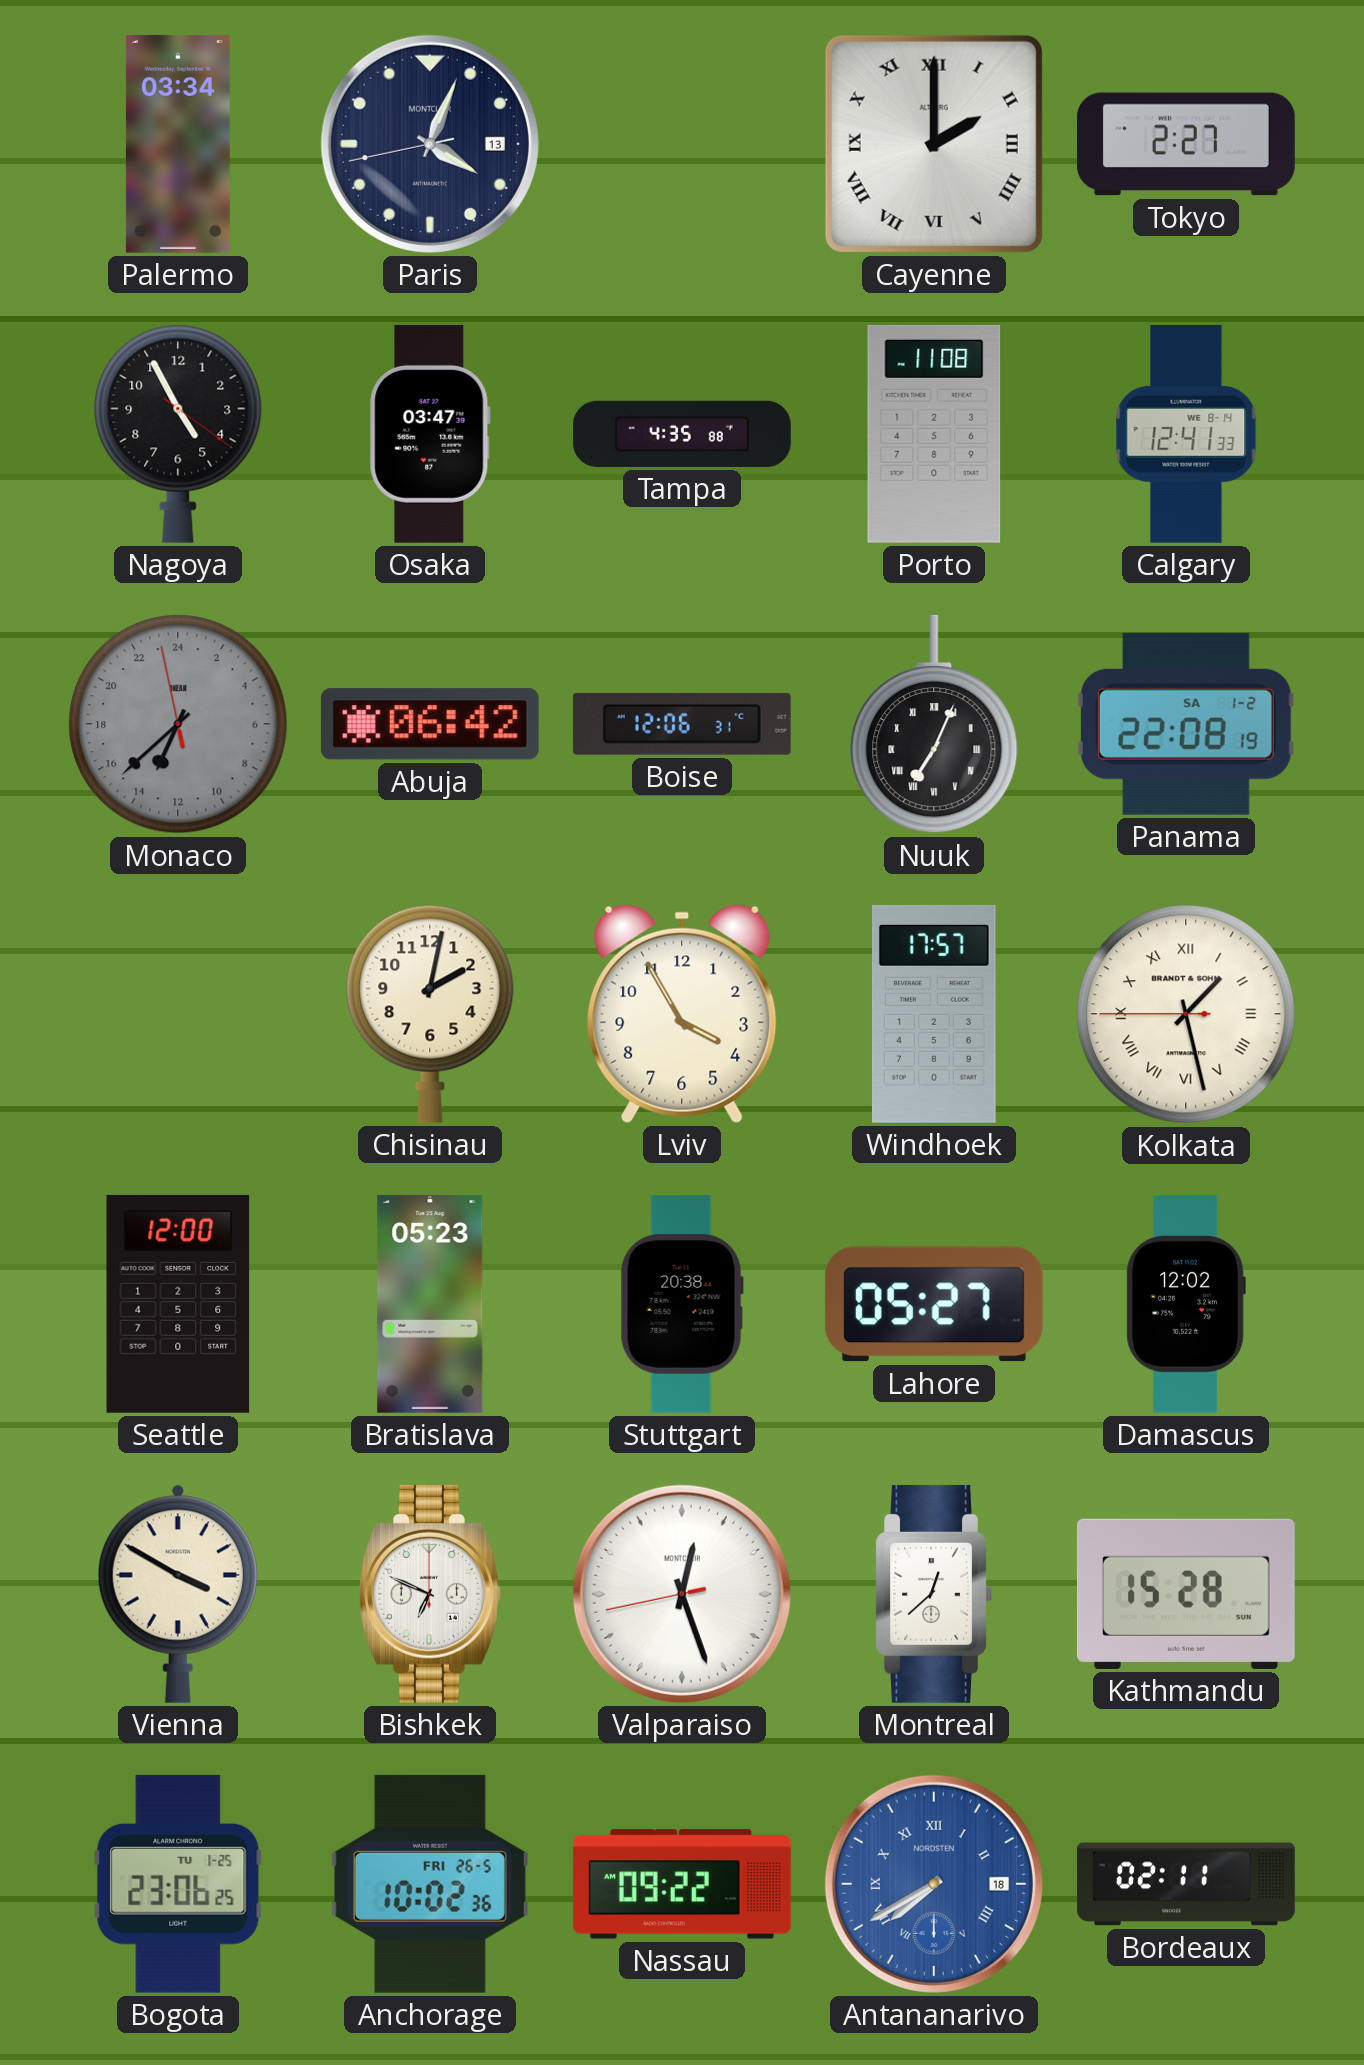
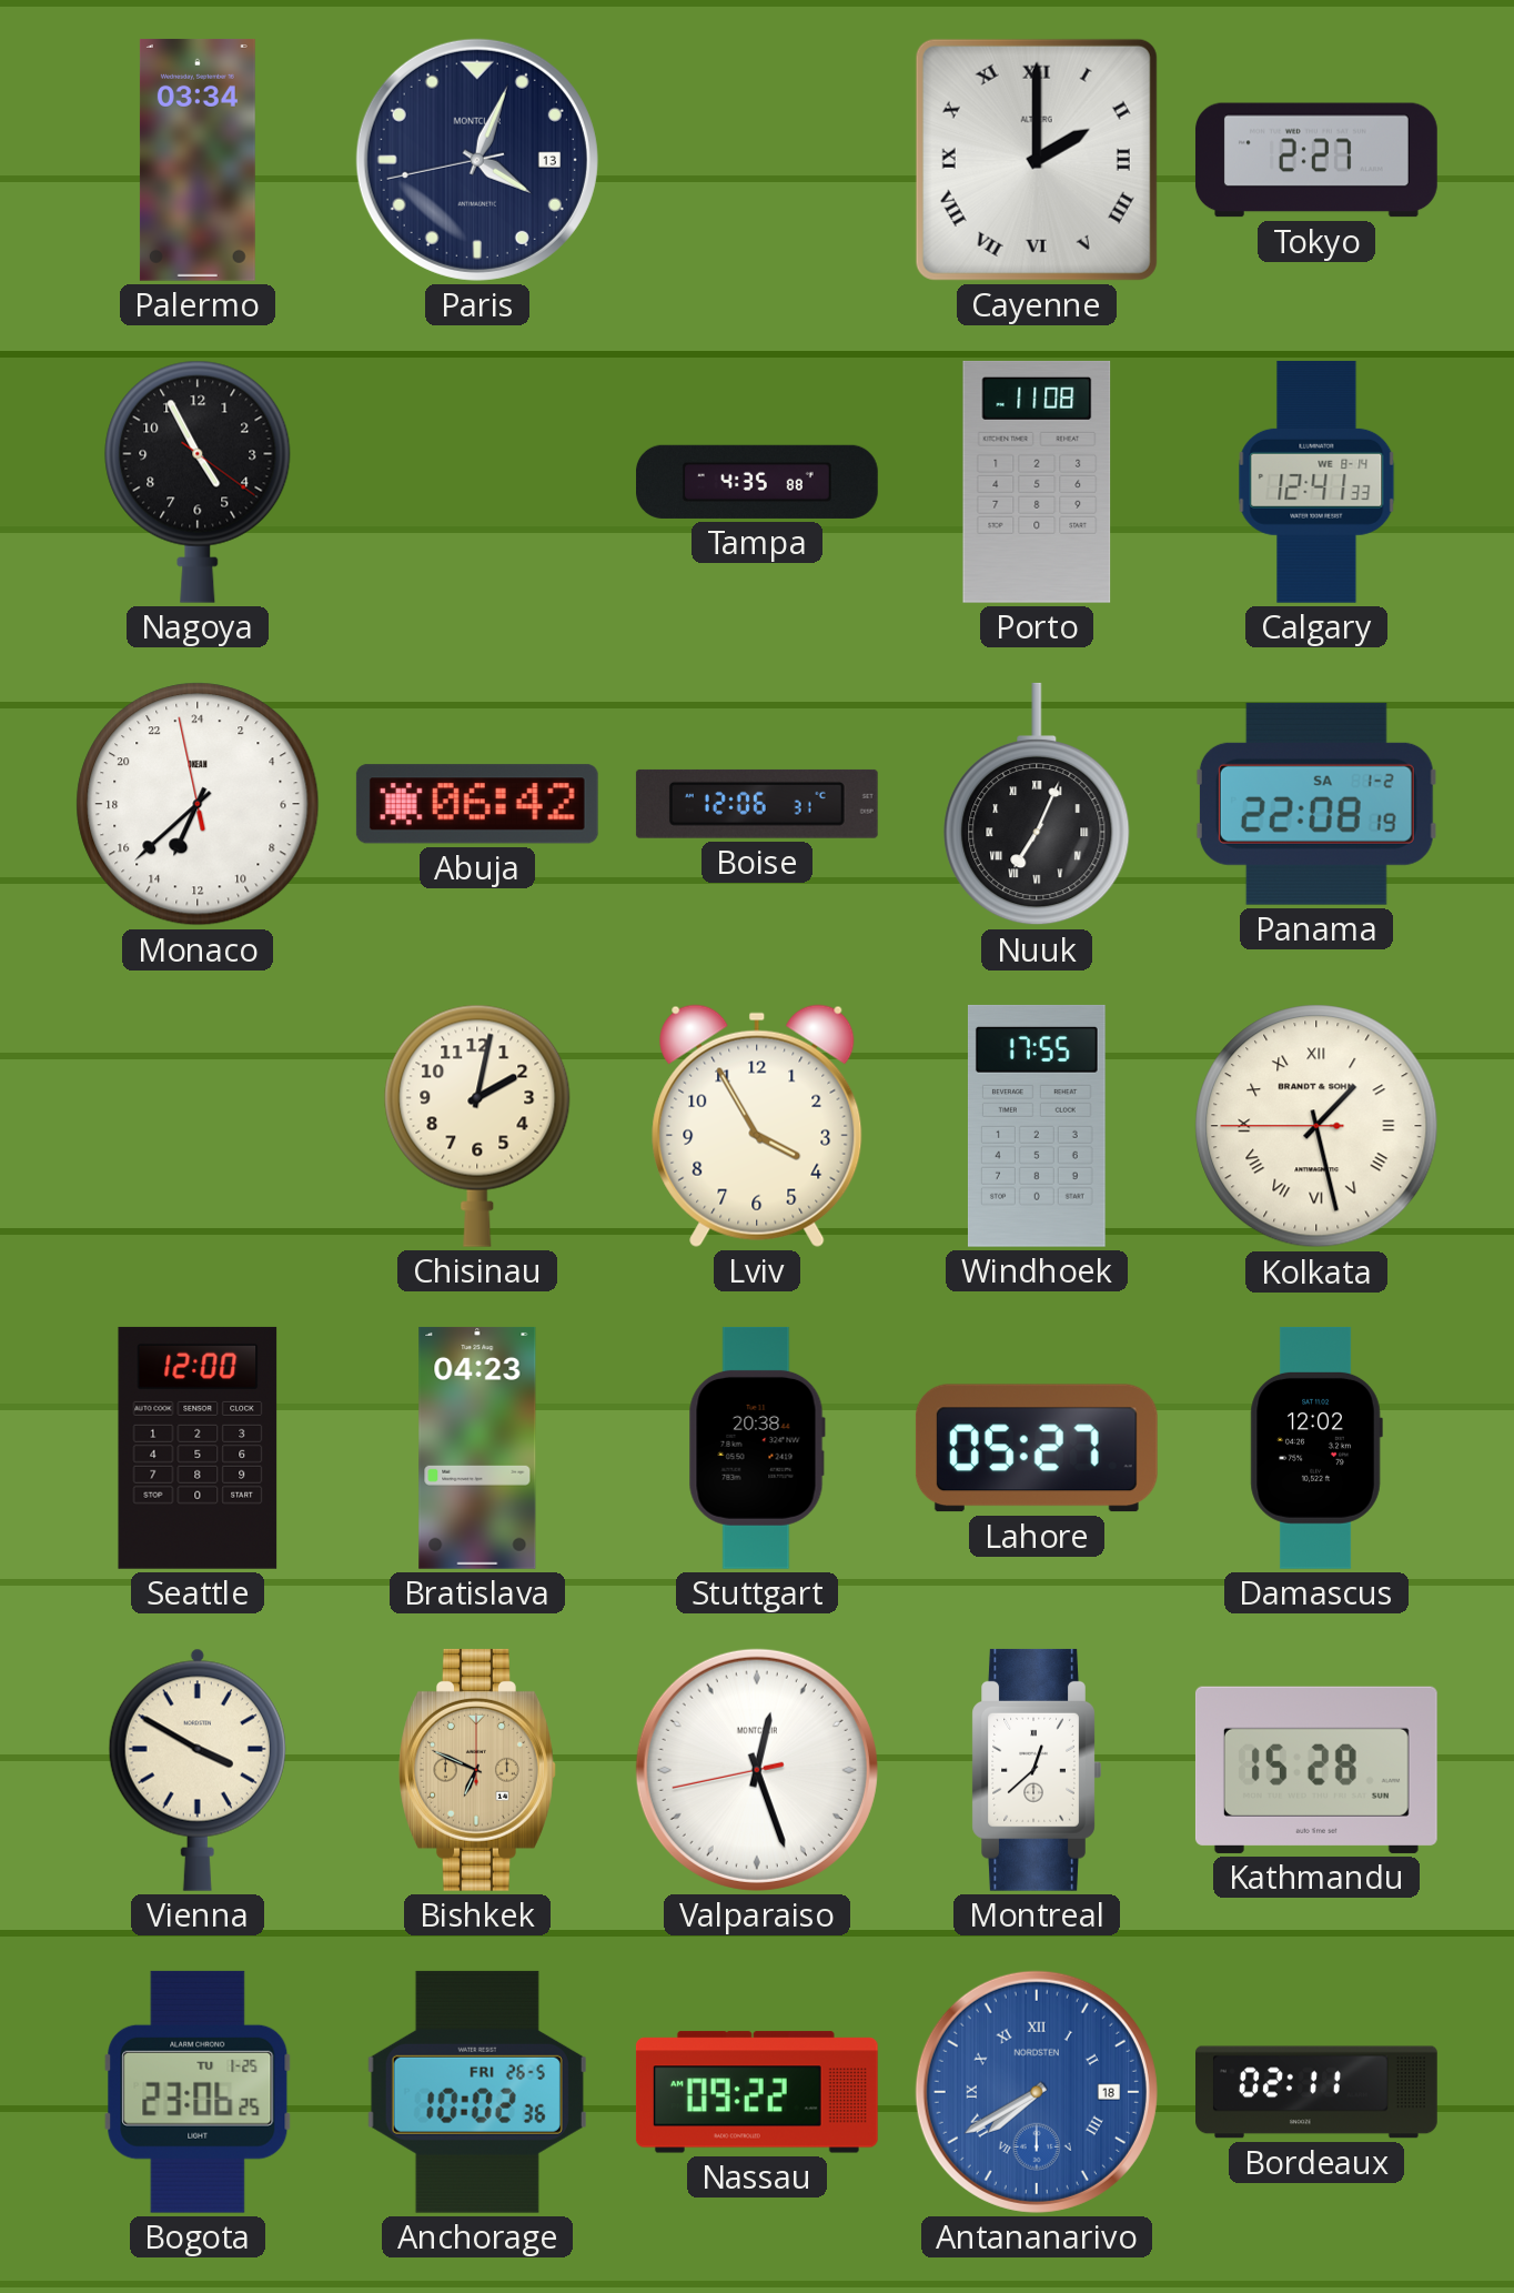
Osaka: 03:47 -> none (430, 434)
Monaco dial: grey -> white (198, 804)
Windhoek: 17:57 -> 17:55 (1037, 1126)
Bratislava: 05:23 -> 04:23 (477, 1448)
Bishkek dial: white -> champagne (477, 1770)
